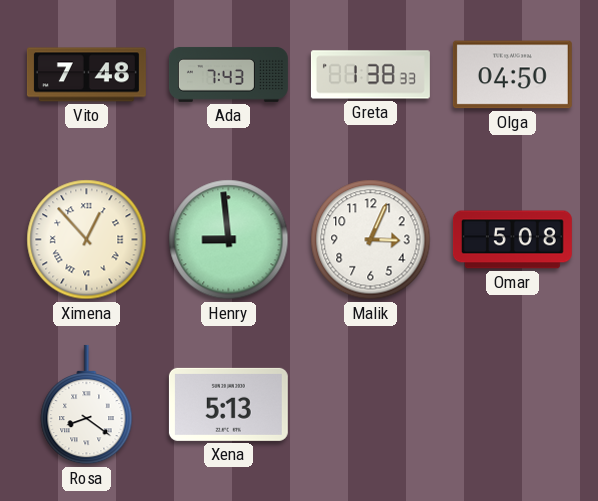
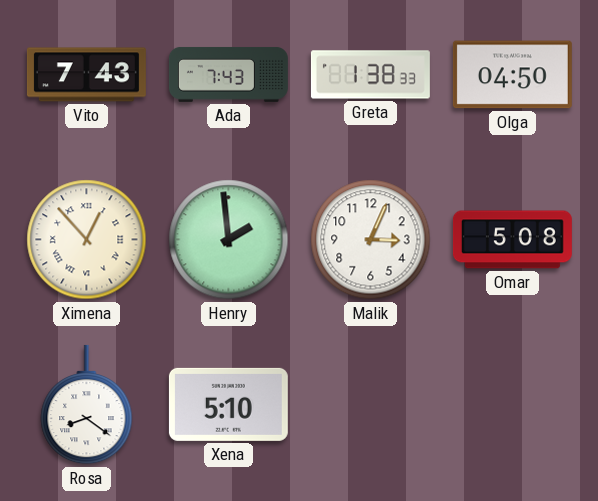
Vito: 7:48 -> 7:43 (86, 75)
Henry: 8:59 -> 1:59 (229, 240)
Xena: 5:13 -> 5:10 (228, 404)
